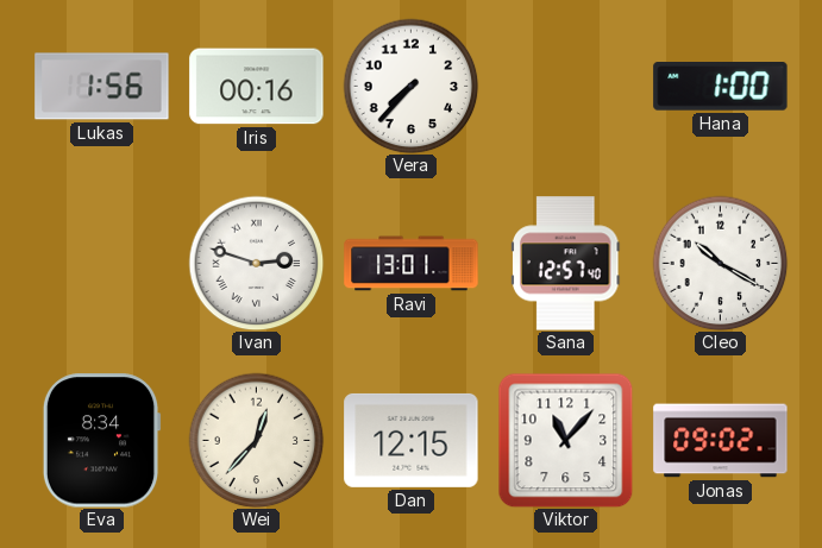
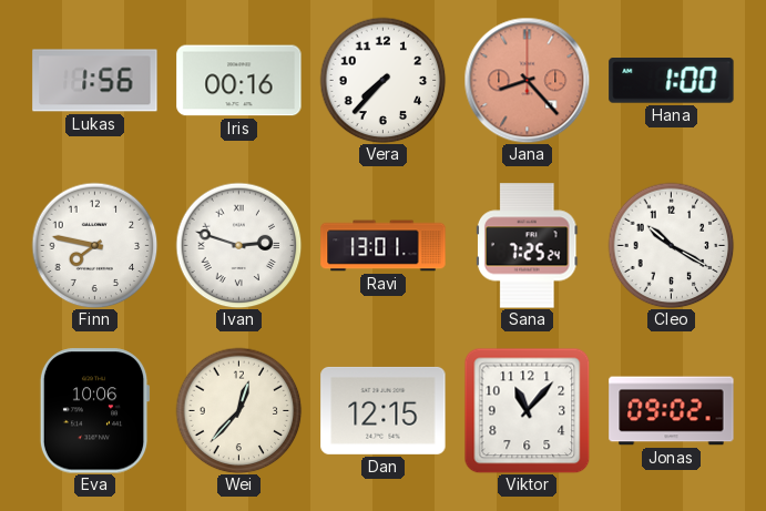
Jana: none -> 8:23 (527, 80)
Finn: none -> 7:47 (94, 245)
Sana: 12:57 -> 7:25 (527, 246)
Eva: 8:34 -> 10:06 (94, 411)
